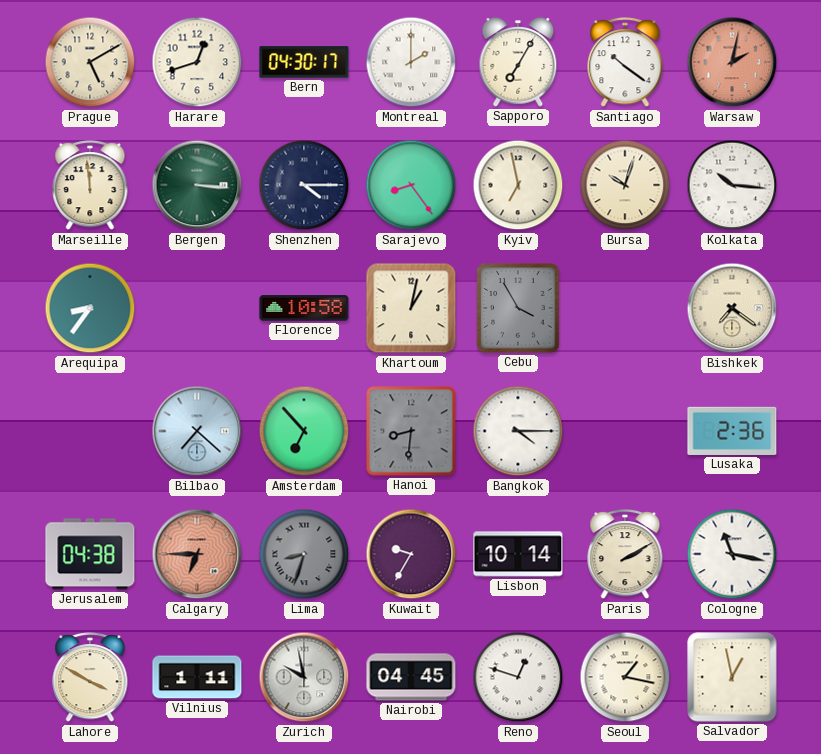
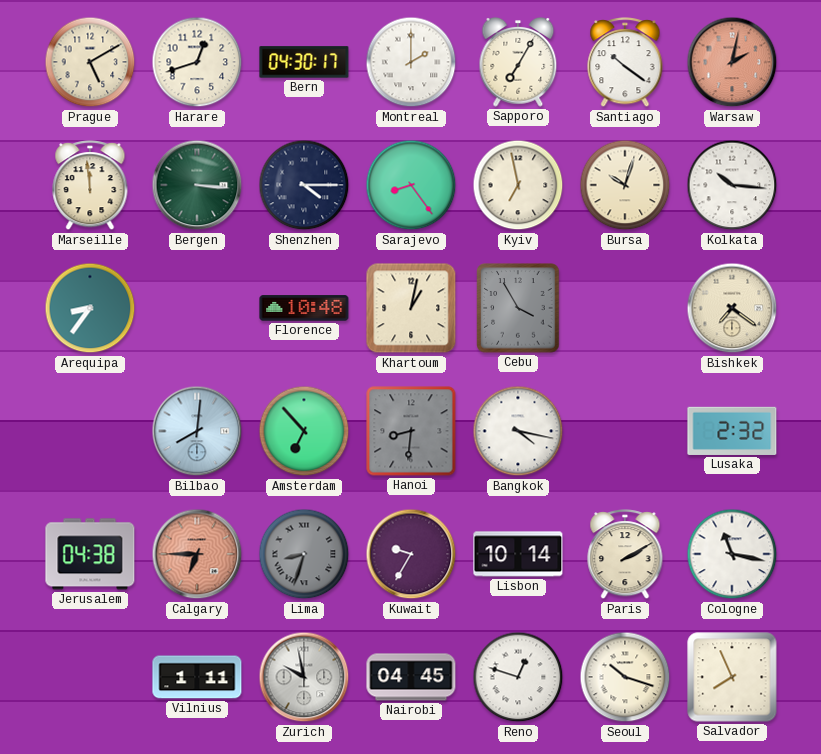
Florence: 10:58 -> 10:48 (304, 308)
Bilbao: 7:22 -> 8:01 (197, 431)
Bangkok: 4:15 -> 4:17 (518, 431)
Lusaka: 2:36 -> 2:32 (732, 431)
Lahore: 3:50 -> none (90, 678)
Seoul: 1:17 -> 10:18 (625, 677)
Salvador: 12:58 -> 7:56 (732, 677)
